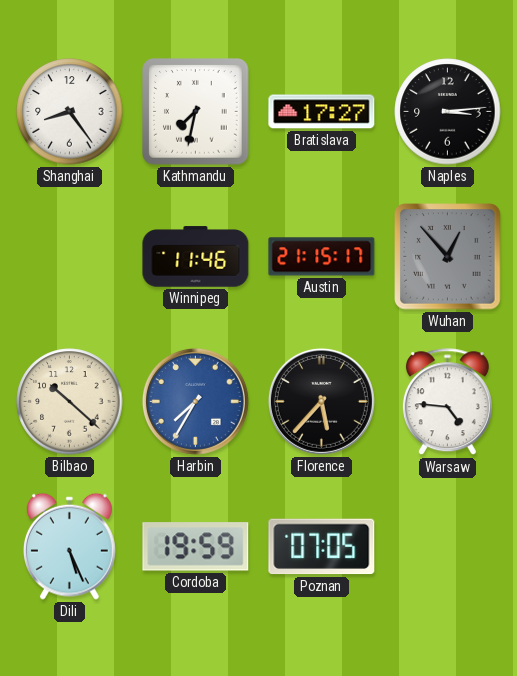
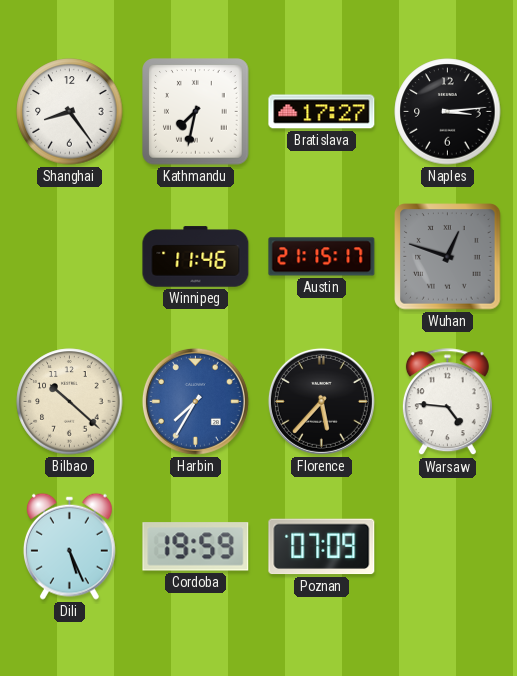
Wuhan: 12:53 -> 12:48 (448, 257)
Poznan: 07:05 -> 07:09 (322, 547)
